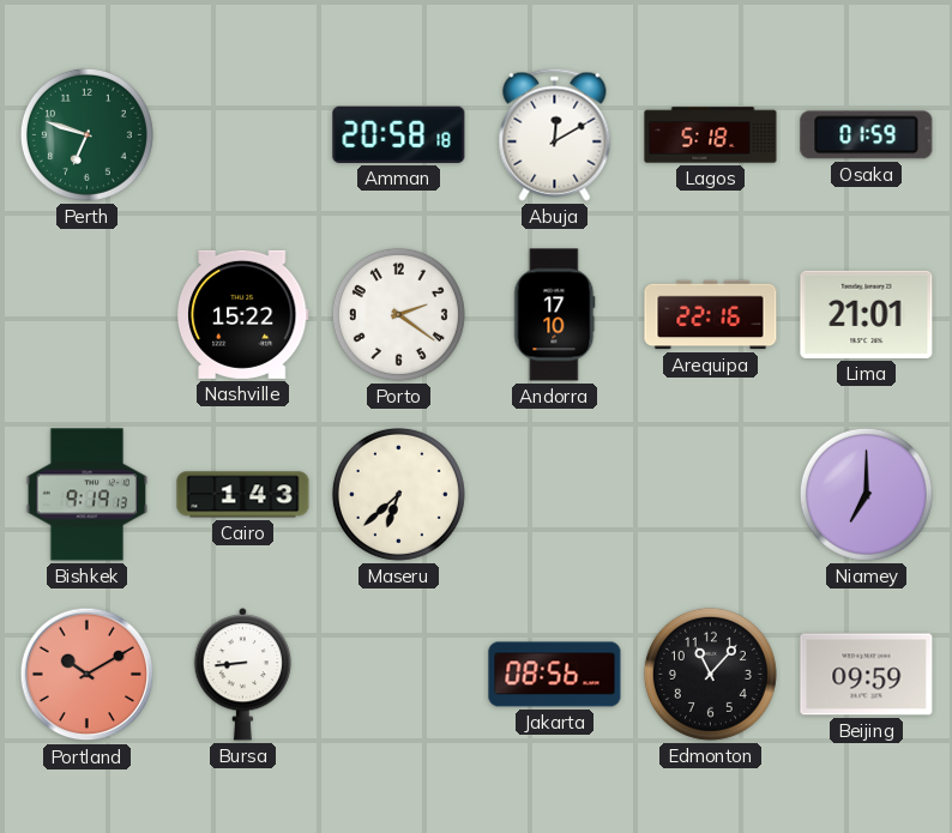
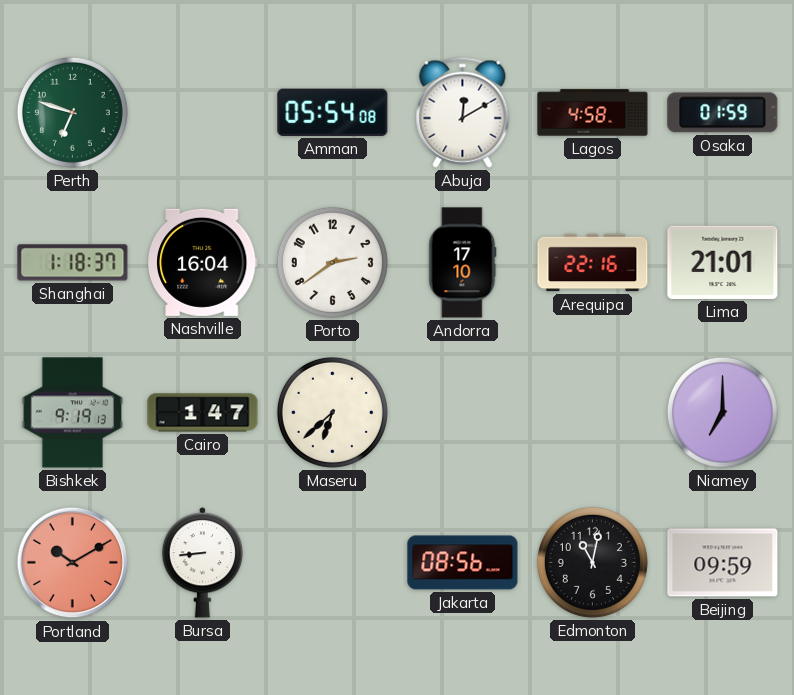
Amman: 20:58 -> 05:54 (333, 112)
Lagos: 5:18 -> 4:58 (593, 113)
Shanghai: none -> 1:18 (73, 263)
Nashville: 15:22 -> 16:04 (202, 262)
Porto: 2:21 -> 2:39 (332, 262)
Cairo: 1:43 -> 1:47 (203, 413)
Edmonton: 11:07 -> 11:02 (592, 562)
